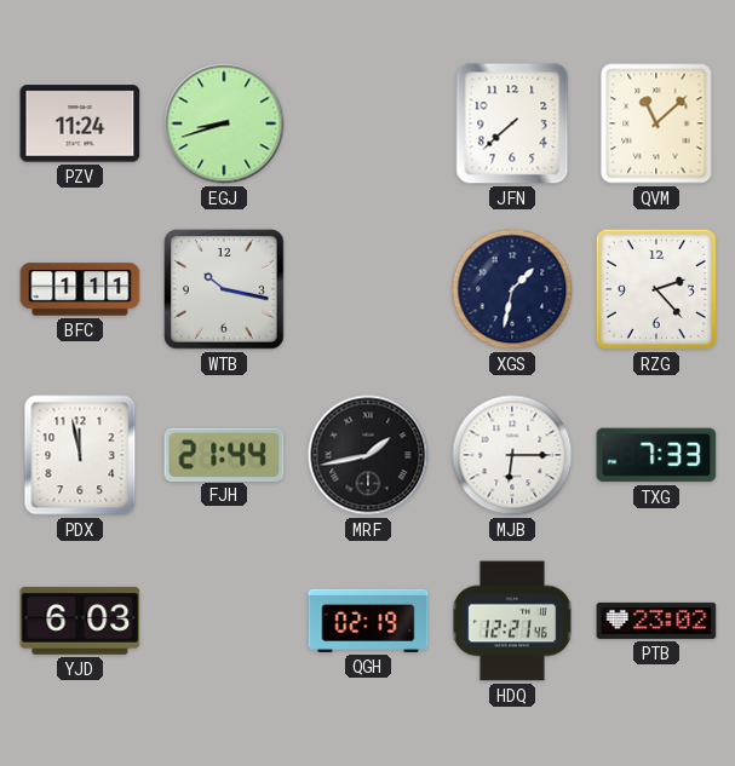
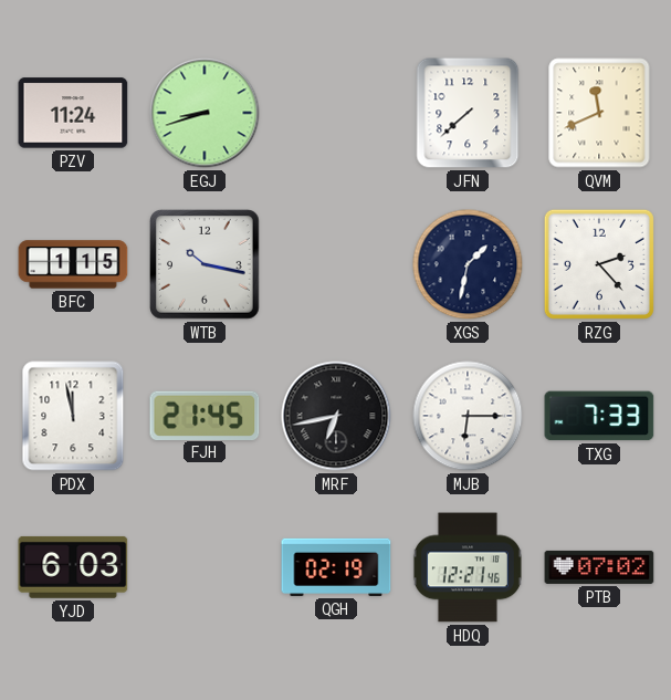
QVM: 11:08 -> 11:41 (599, 113)
BFC: 1:11 -> 1:15 (73, 264)
FJH: 21:44 -> 21:45 (205, 415)
MRF: 1:43 -> 6:43 (336, 416)
PTB: 23:02 -> 07:02 (599, 567)
